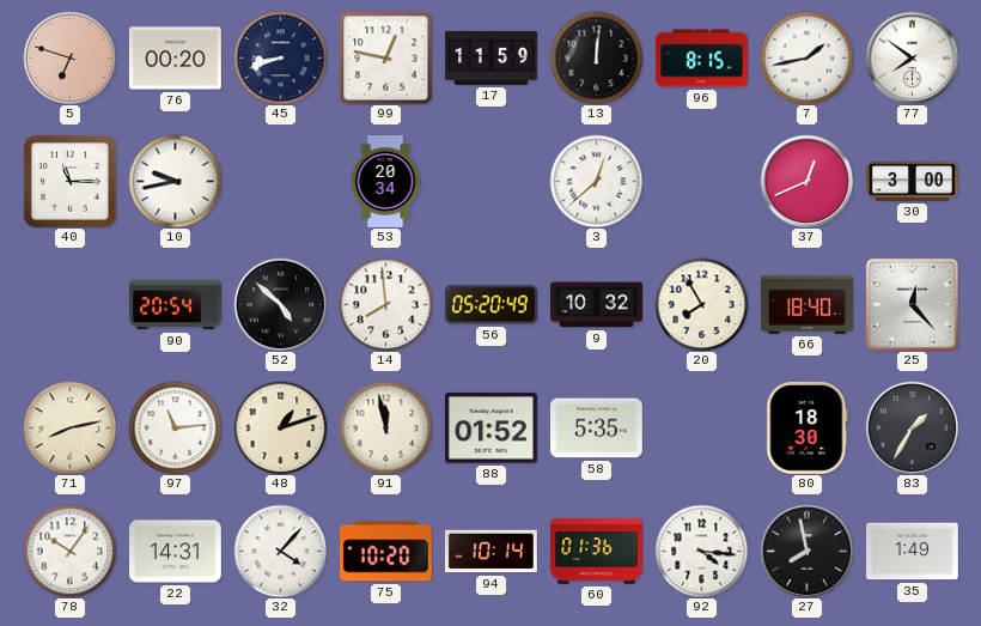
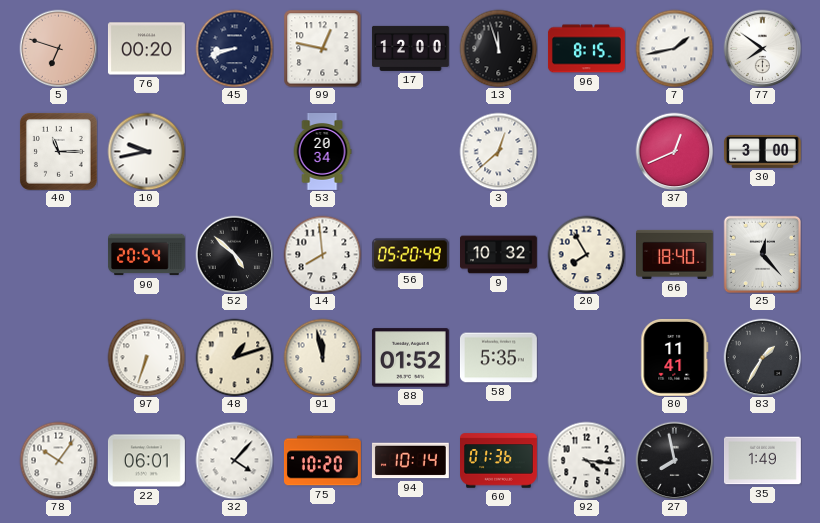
17: 11:59 -> 12:00 (410, 48)
13: 12:01 -> 11:57 (498, 48)
71: 8:13 -> none (69, 427)
97: 11:14 -> 6:33 (146, 357)
80: 18:30 -> 11:41 (675, 357)
22: 14:31 -> 06:01 (146, 461)
